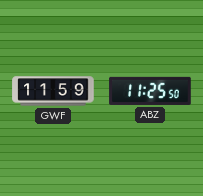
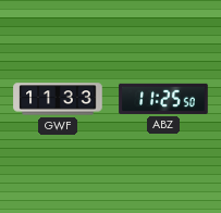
GWF: 11:59 -> 11:33 (58, 99)
